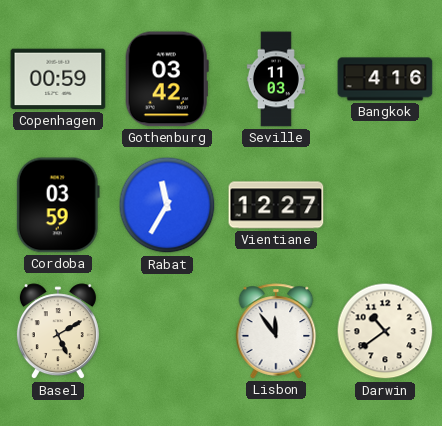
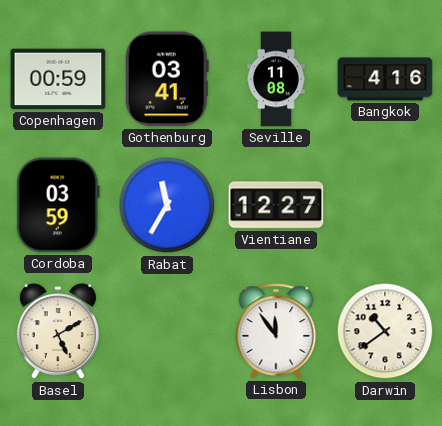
Gothenburg: 03:42 -> 03:41 (167, 79)
Seville: 11:03 -> 11:08 (276, 79)
